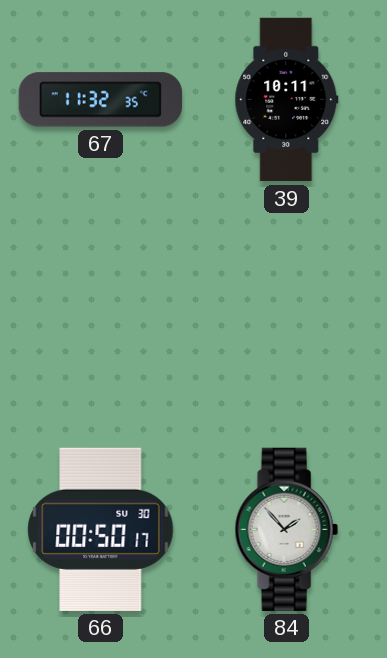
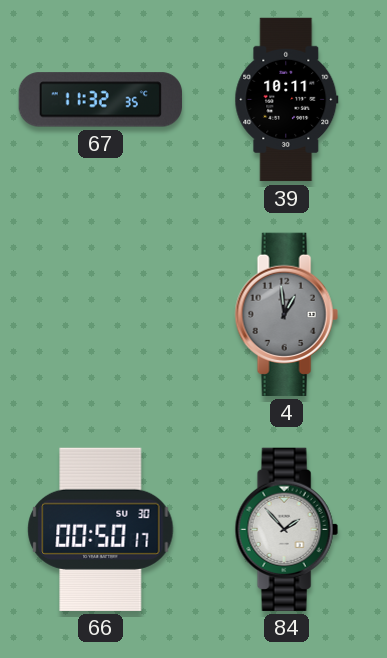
4: none -> 12:59 (286, 314)
